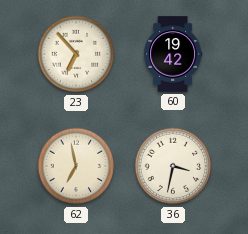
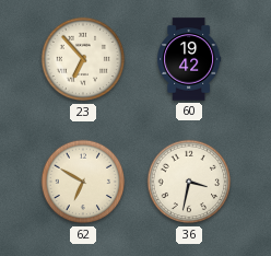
62: 6:58 -> 6:50 (83, 182)
